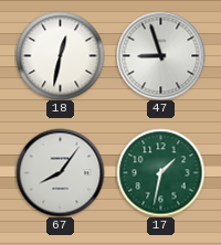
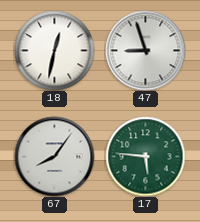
17: 1:32 -> 5:46 (145, 156)
